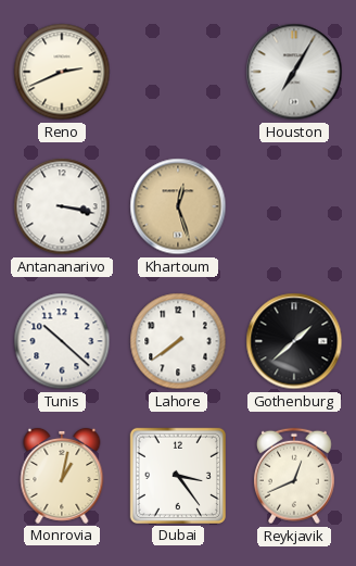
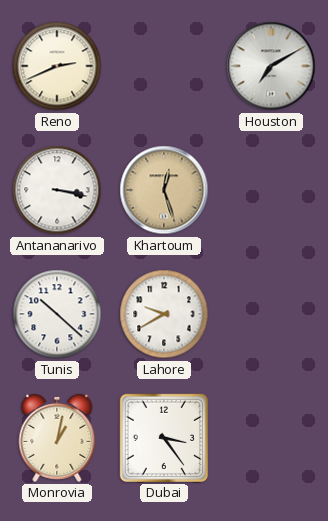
Houston: 7:05 -> 7:10 (271, 66)
Lahore: 7:39 -> 9:40 (164, 314)
Gothenburg: 1:38 -> none (294, 341)
Reykjavik: 12:41 -> none (294, 476)
